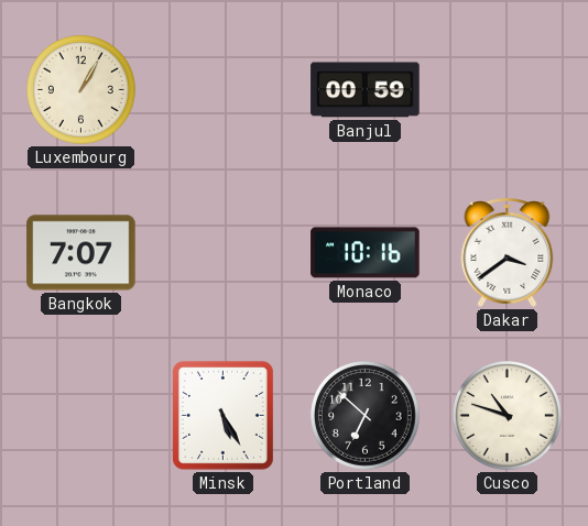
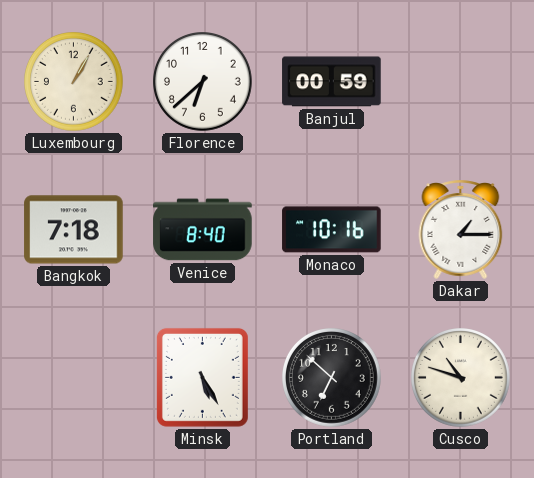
Florence: none -> 6:38 (203, 82)
Bangkok: 7:07 -> 7:18 (74, 230)
Venice: none -> 8:40 (203, 230)
Dakar: 3:39 -> 1:15 (461, 229)
